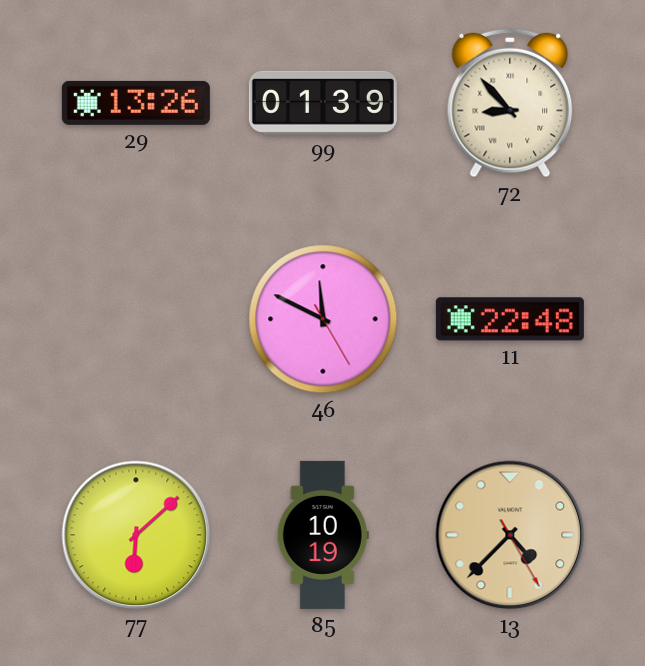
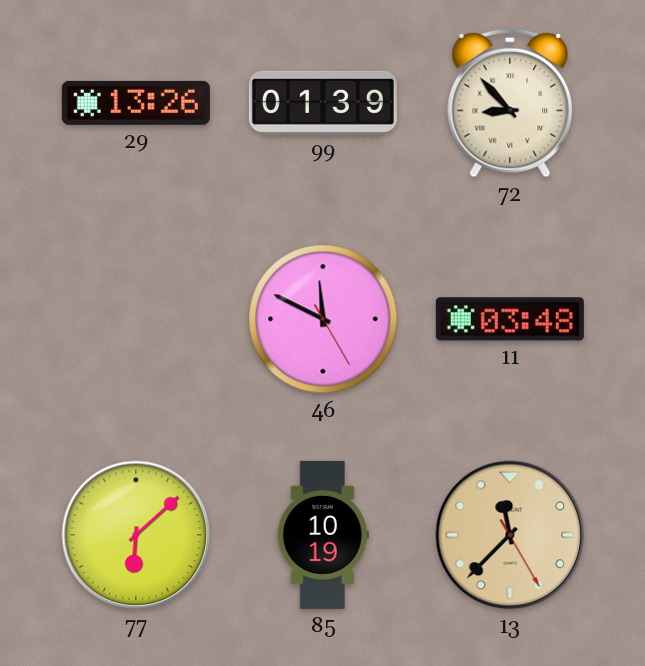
11: 22:48 -> 03:48 (510, 319)
13: 4:37 -> 11:37 (510, 535)
